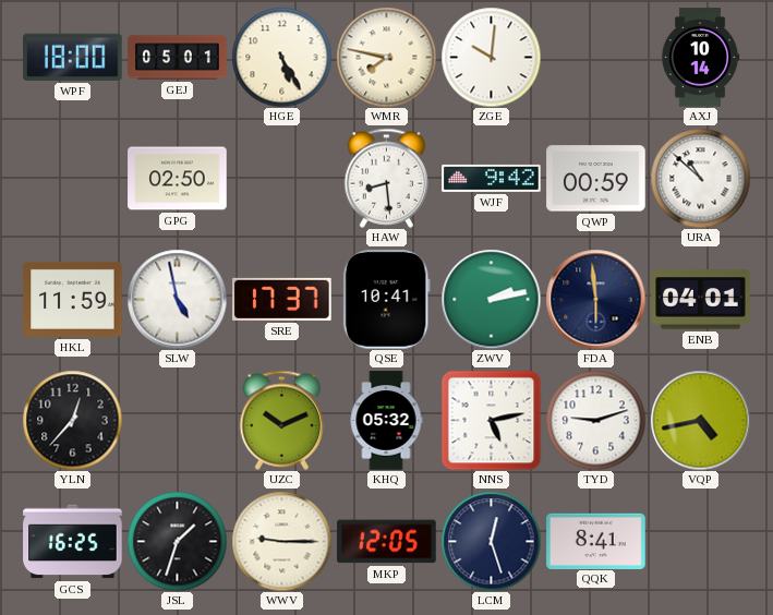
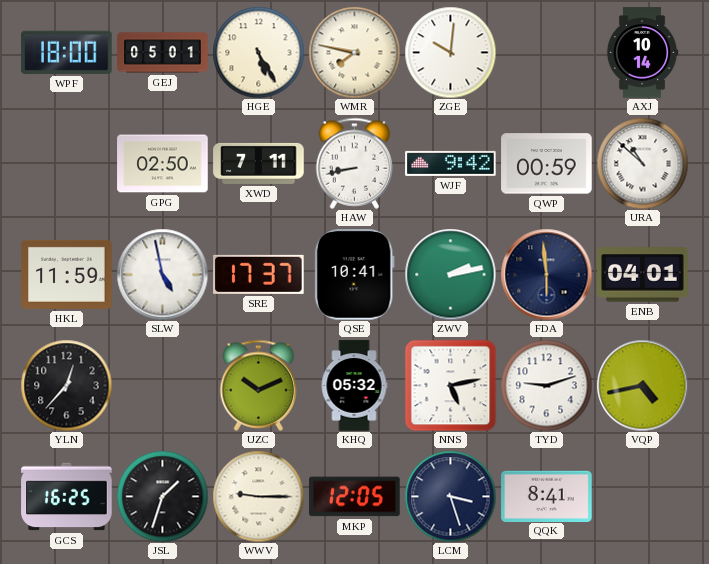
XWD: none -> 7:11 (259, 163)
HAW: 8:29 -> 8:43 (355, 163)
LCM: 12:27 -> 3:27 (450, 496)
